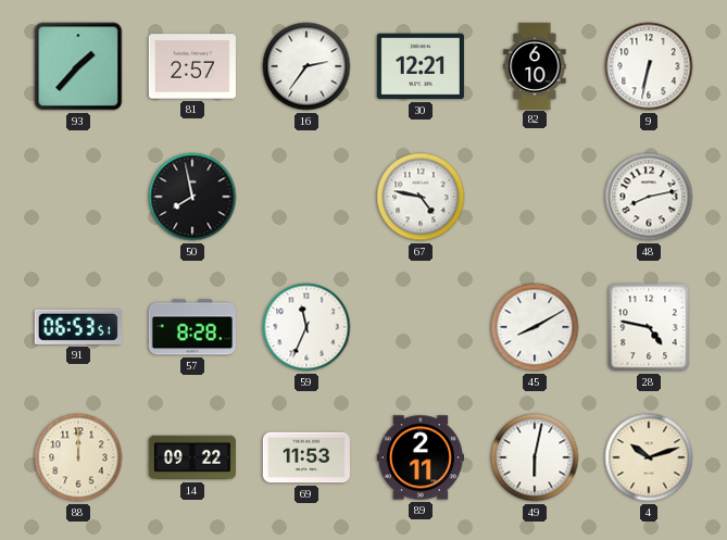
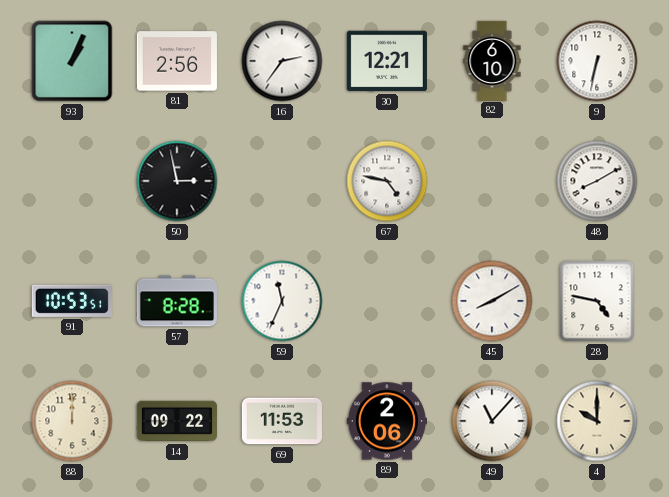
93: 1:37 -> 1:04 (72, 61)
81: 2:57 -> 2:56 (177, 61)
50: 7:58 -> 2:58 (177, 181)
48: 8:13 -> 8:10 (597, 181)
91: 06:53 -> 10:53 (72, 301)
89: 2:11 -> 2:06 (387, 421)
49: 6:02 -> 11:07 (492, 421)
4: 10:12 -> 10:00 (597, 421)
